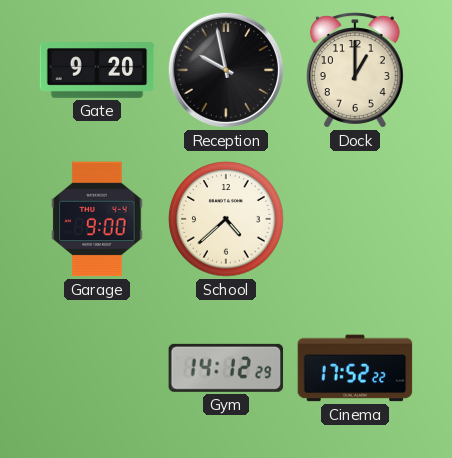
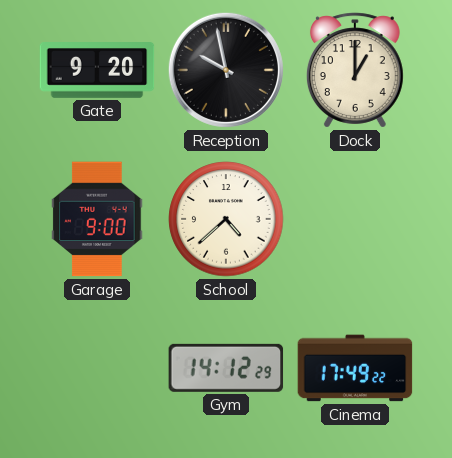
Cinema: 17:52 -> 17:49 (355, 368)
